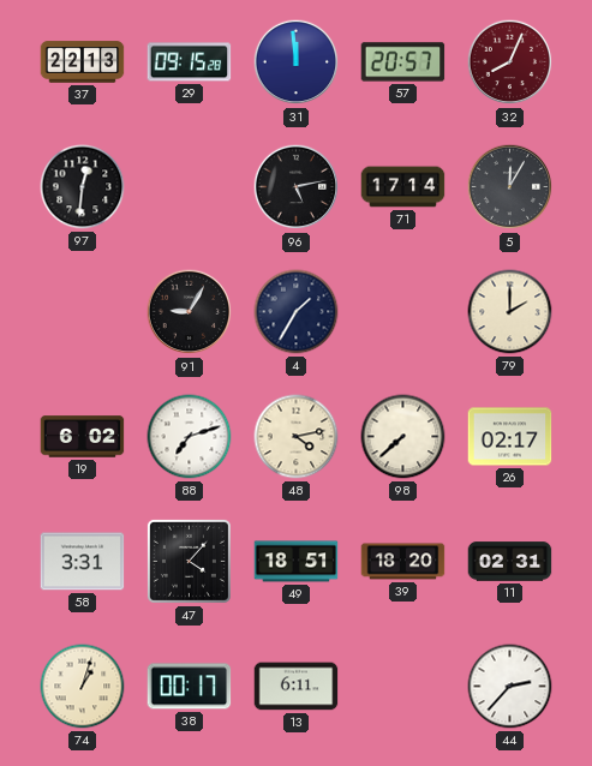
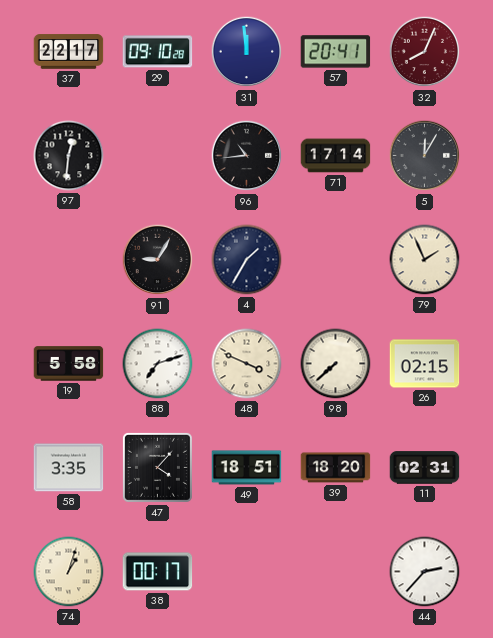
37: 22:13 -> 22:17 (69, 52)
29: 09:15 -> 09:10 (158, 52)
57: 20:57 -> 20:41 (336, 52)
96: 5:13 -> 10:44 (247, 156)
79: 2:00 -> 1:56 (425, 260)
19: 6:02 -> 5:58 (69, 364)
48: 4:13 -> 3:49 (247, 364)
26: 02:17 -> 02:15 (425, 364)
58: 3:31 -> 3:35 (69, 468)
13: 6:11 -> none (297, 687)
